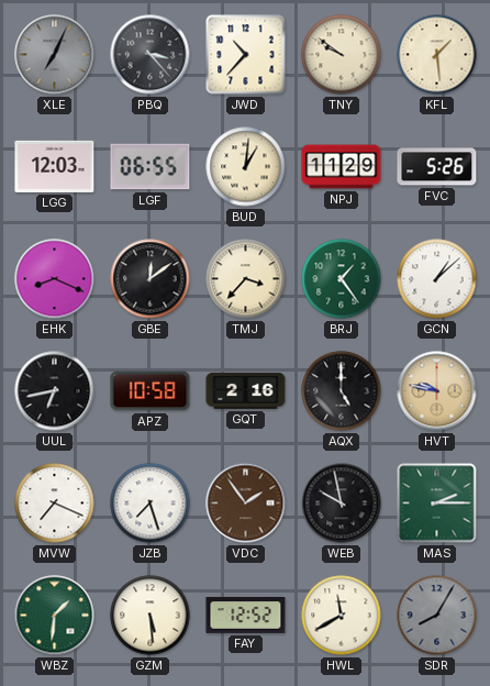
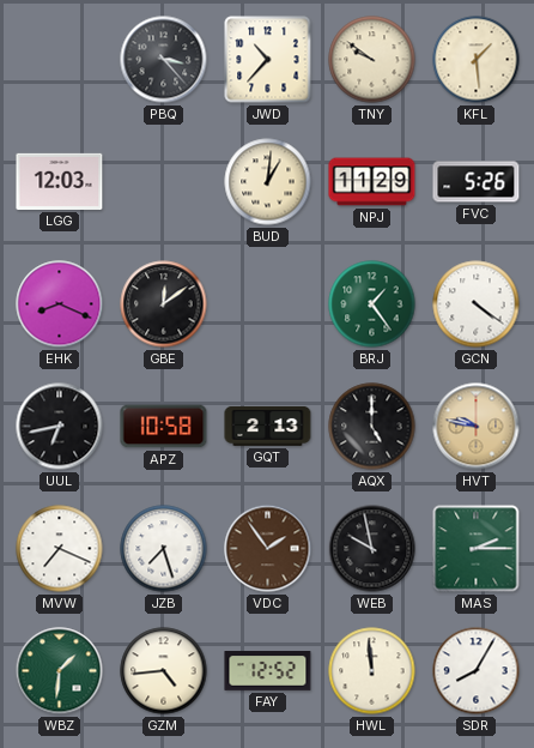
XLE: 7:04 -> none (55, 55)
LGF: 06:55 -> none (151, 167)
TMJ: 3:37 -> none (246, 279)
GCN: 1:08 -> 4:21 (477, 304)
GQT: 2:16 -> 2:13 (268, 426)
GZM: 5:29 -> 4:44 (164, 671)
HWL: 11:40 -> 11:59 (372, 671)
SDR dial: grey -> white (477, 671)
